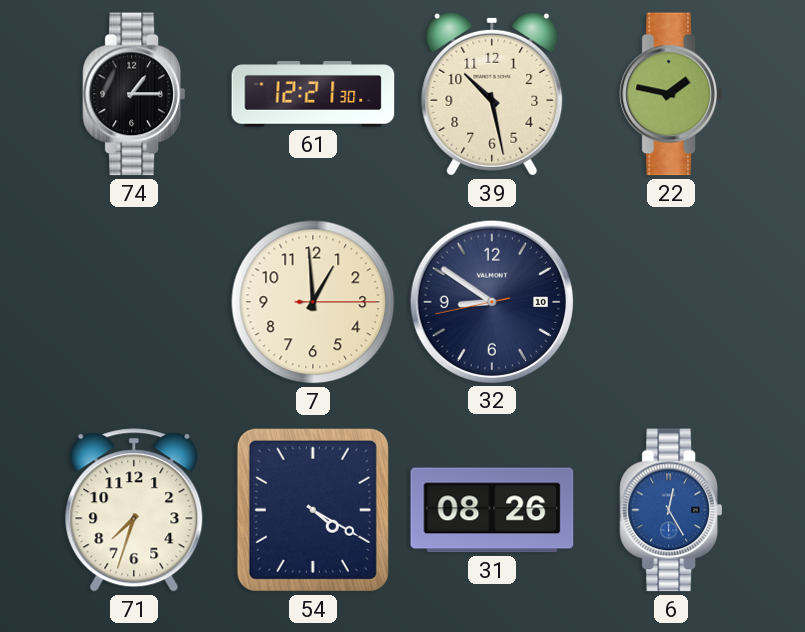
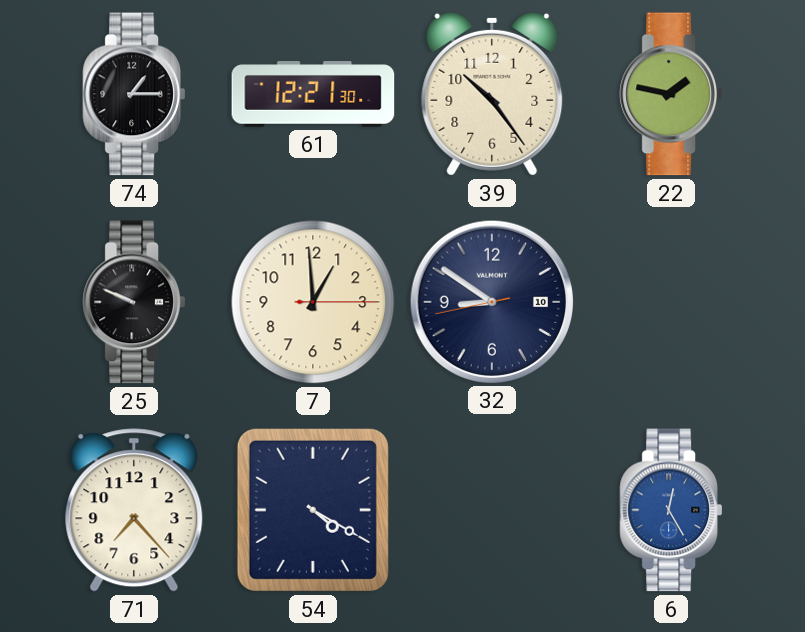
39: 10:28 -> 10:24 (492, 94)
25: none -> 9:49 (133, 302)
71: 7:33 -> 7:23 (134, 510)
31: 08:26 -> none (492, 510)
